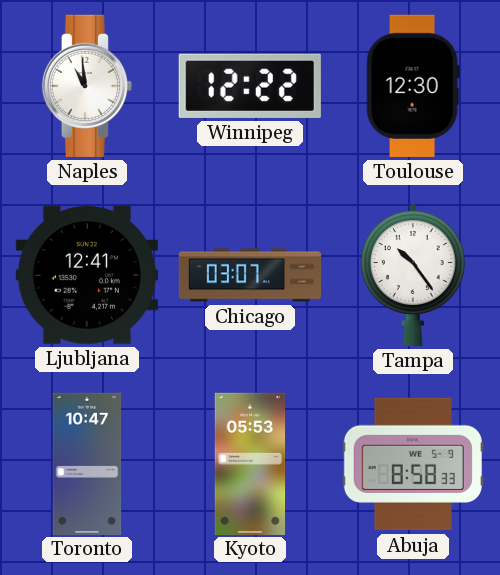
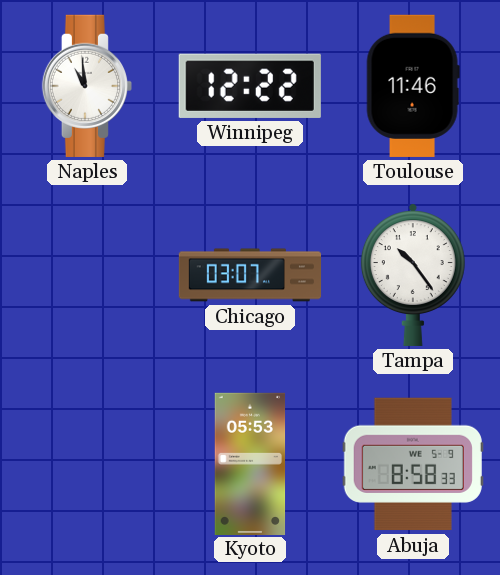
Toulouse: 12:30 -> 11:46 (413, 86)
Ljubljana: 12:41 -> none (87, 275)
Toronto: 10:47 -> none (87, 463)
